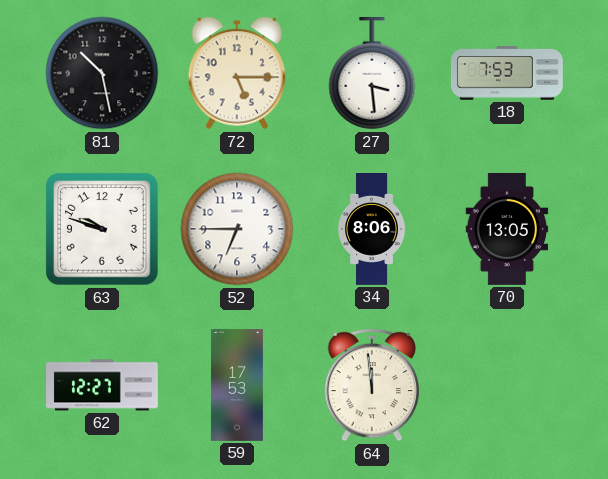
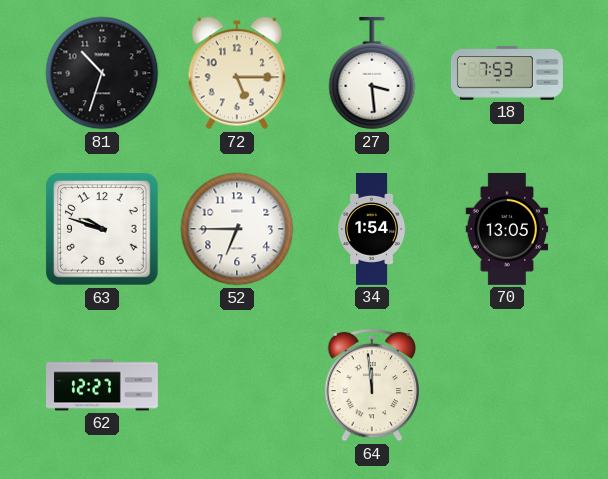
81: 10:28 -> 10:33 (102, 73)
34: 8:06 -> 1:54 (373, 230)
59: 17:53 -> none (237, 386)
